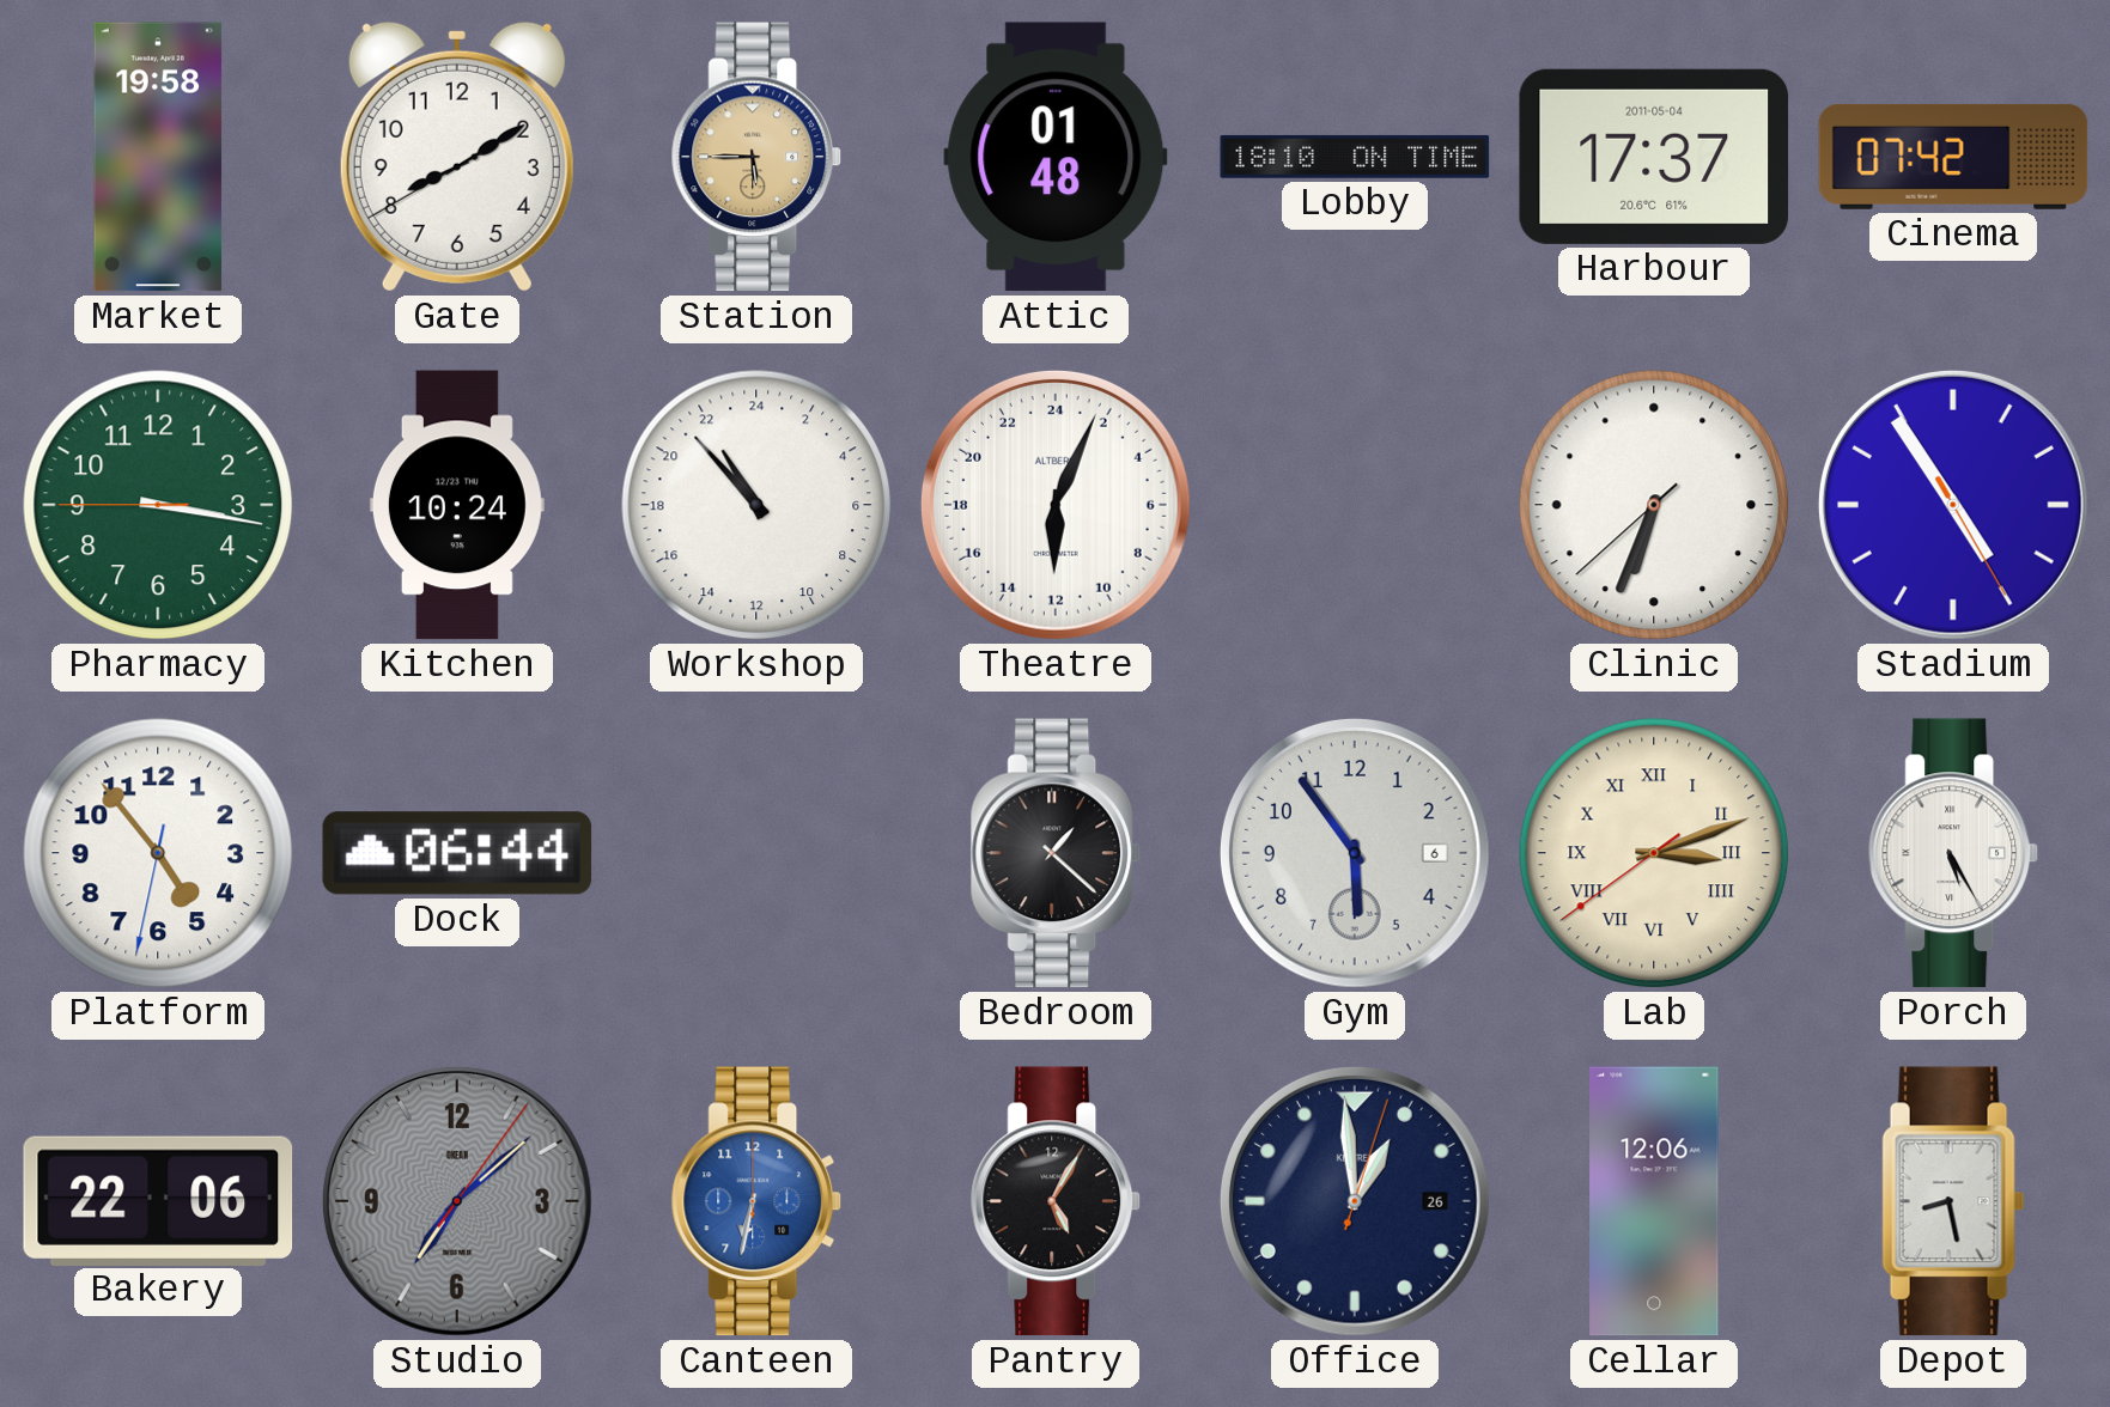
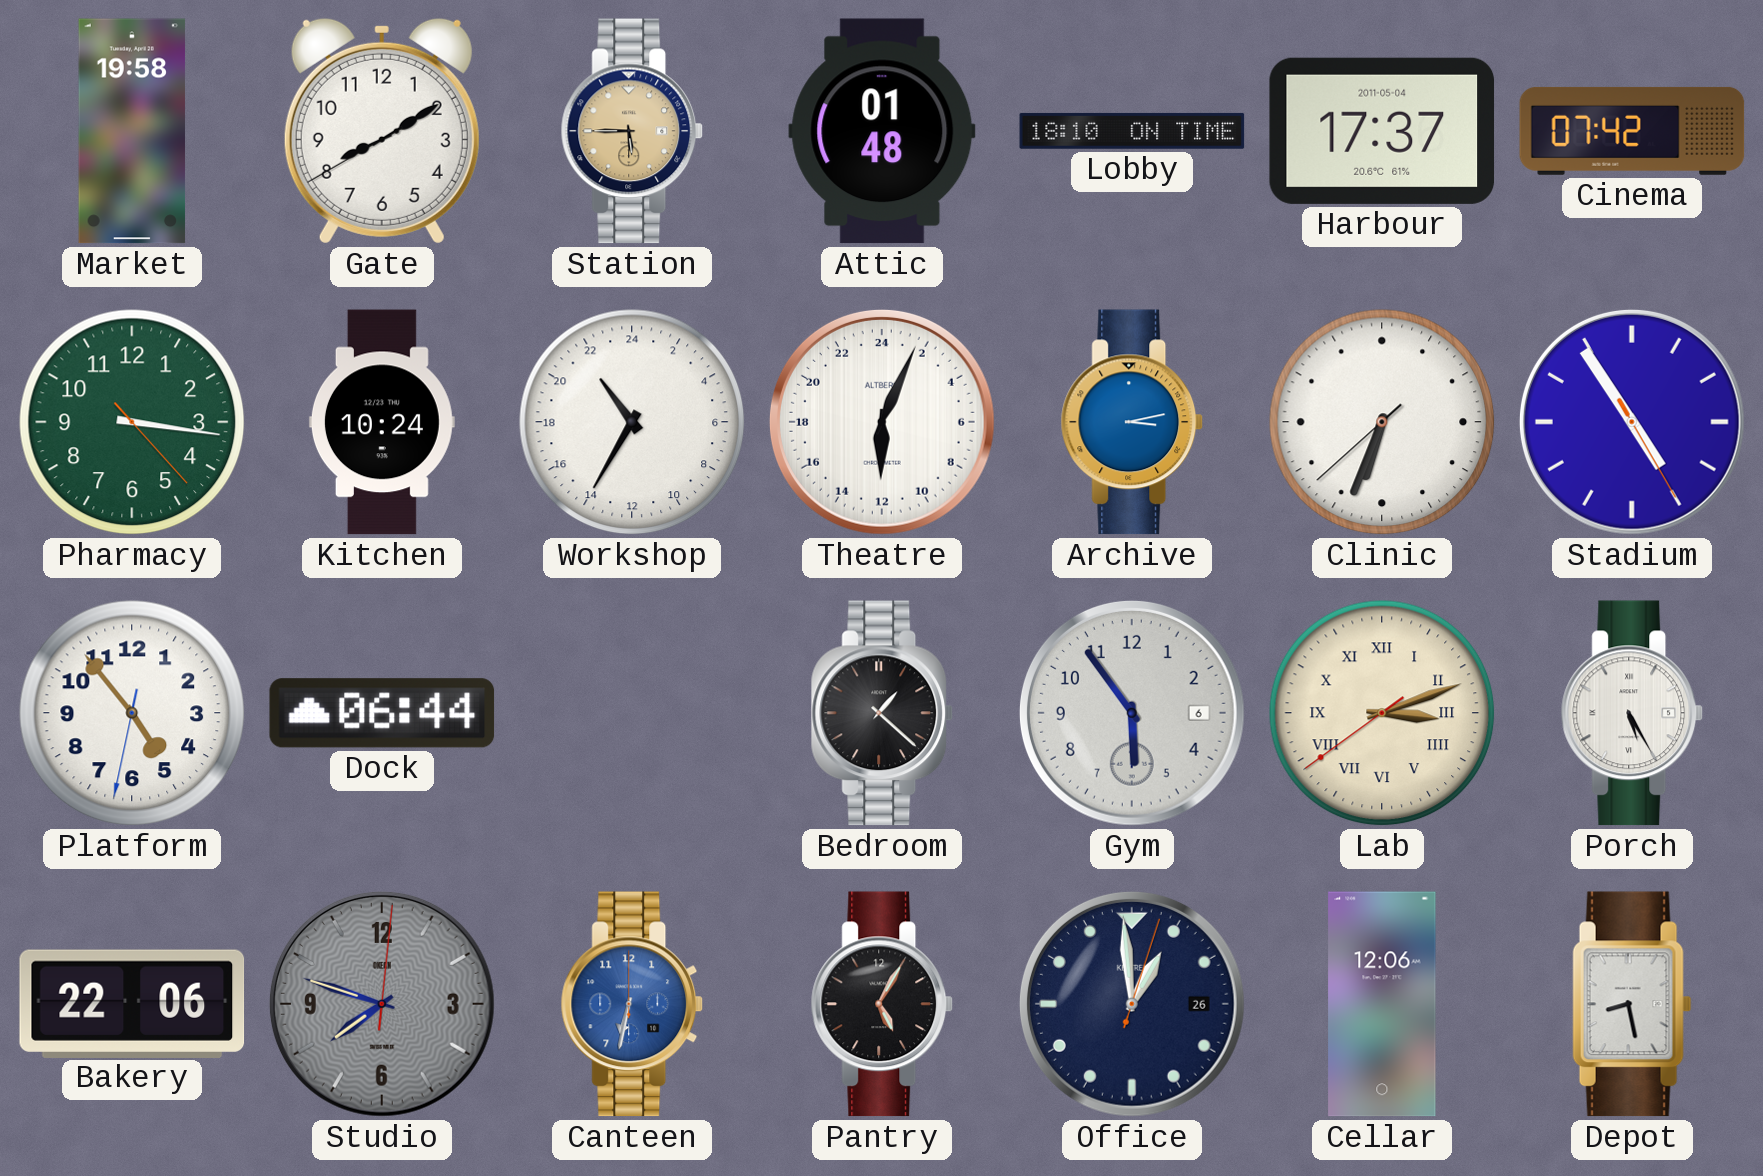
Pharmacy: 3:16:45 -> 3:16:23 (132, 422)
Workshop: 21:53 -> 21:35 (632, 422)
Archive: none -> 3:13 (1132, 422)
Studio: 7:08 -> 7:48 (382, 1004)
